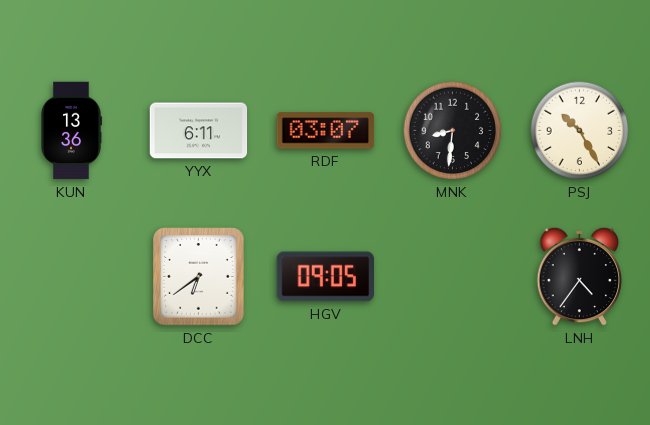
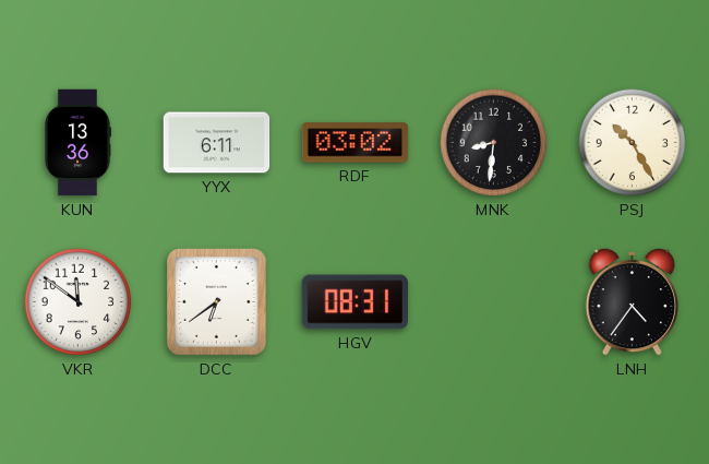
RDF: 03:07 -> 03:02 (356, 143)
VKR: none -> 11:51 (79, 302)
HGV: 09:05 -> 08:31 (356, 302)
